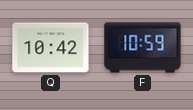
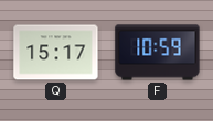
Q: 10:42 -> 15:17 (56, 53)
